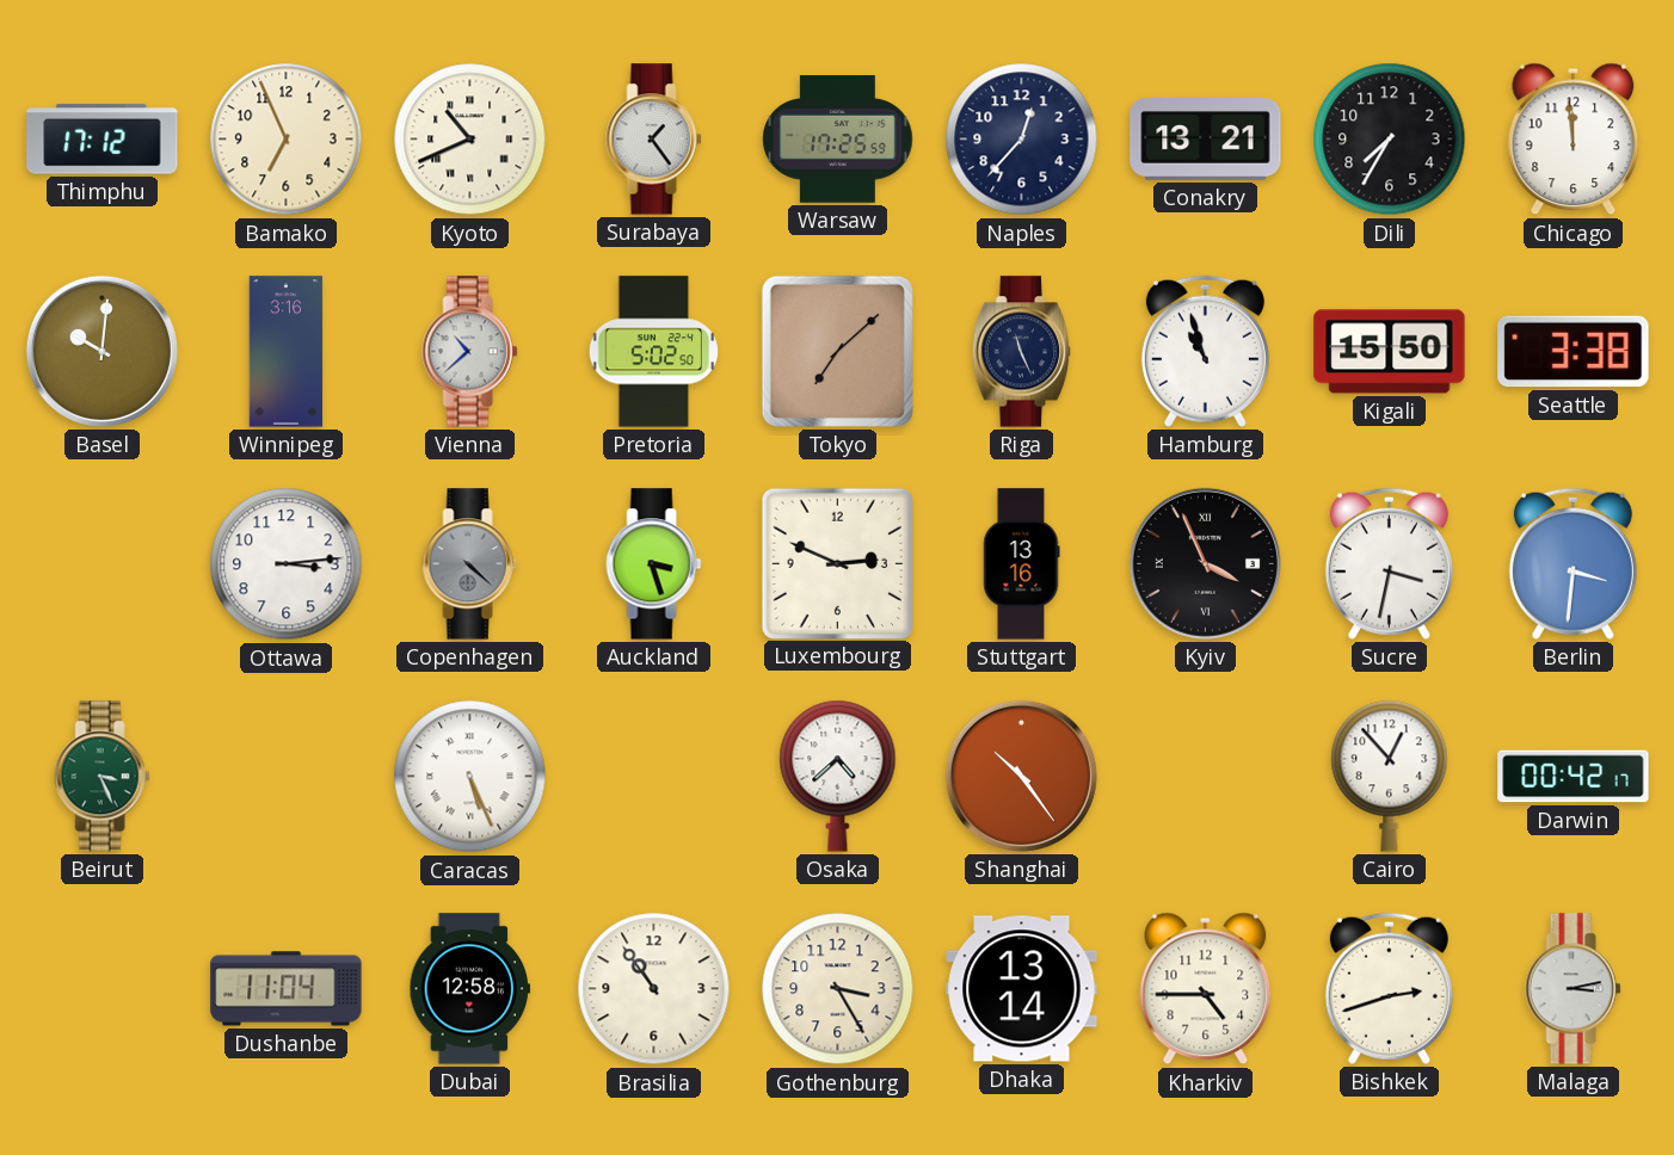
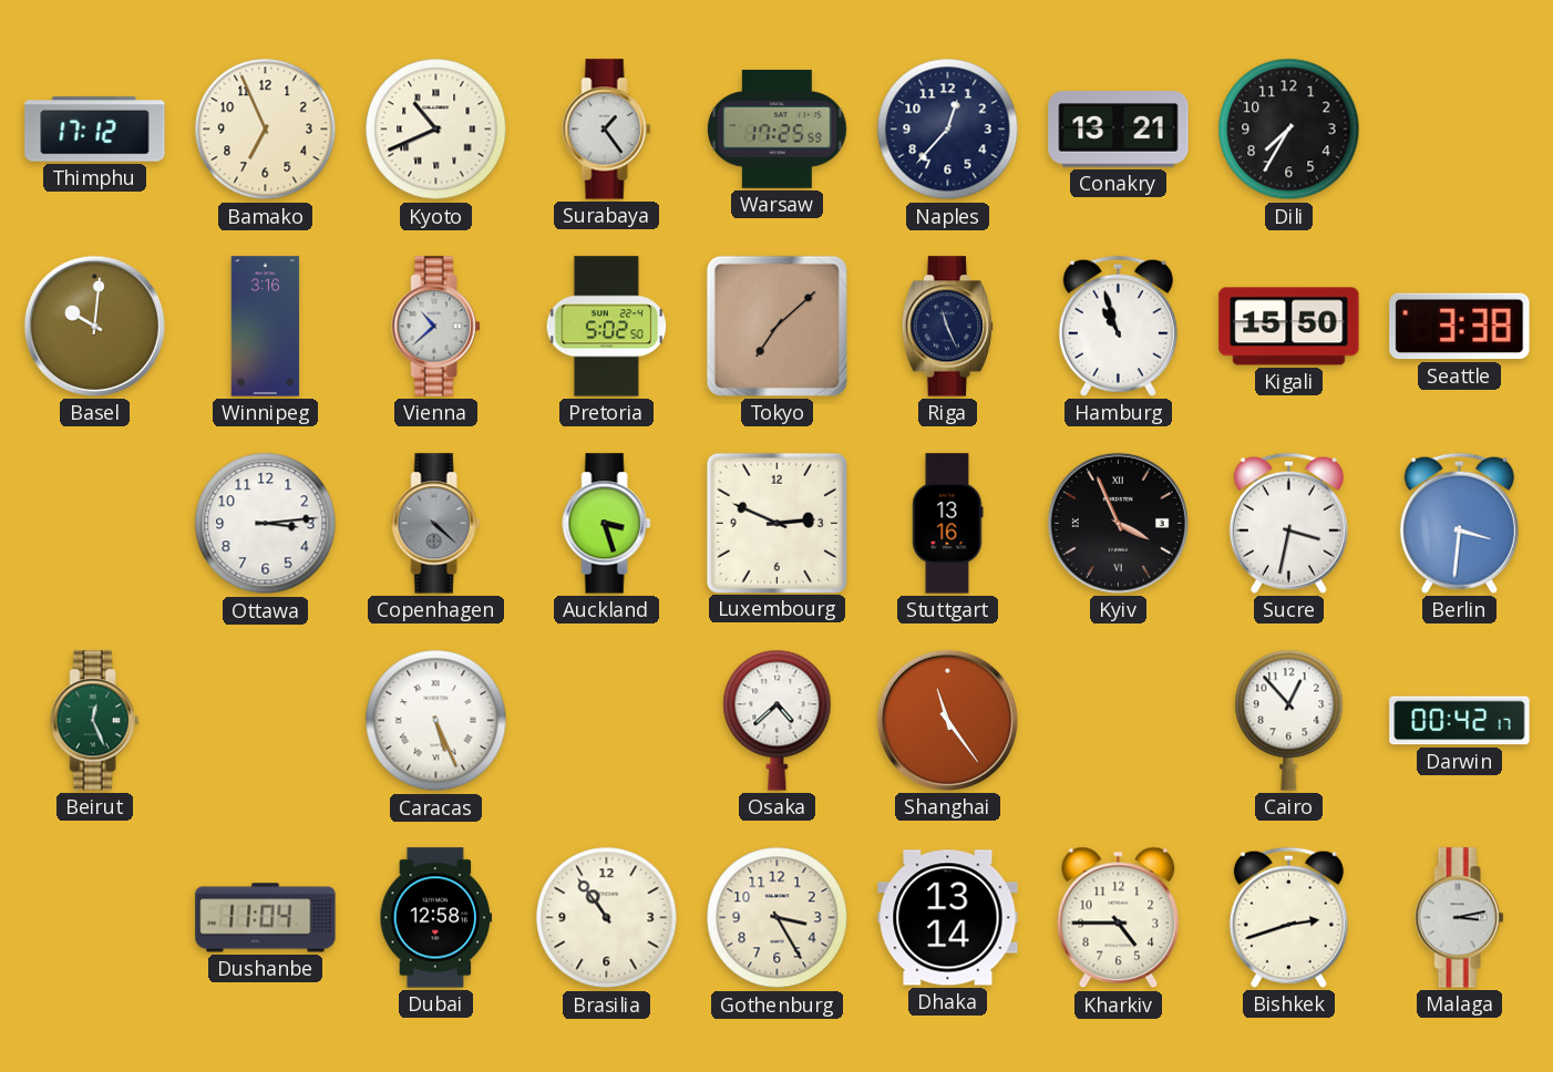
Chicago: 11:59 -> none (1574, 140)
Beirut: 3:26 -> 12:26 (95, 721)
Shanghai: 10:24 -> 11:24 (947, 720)
